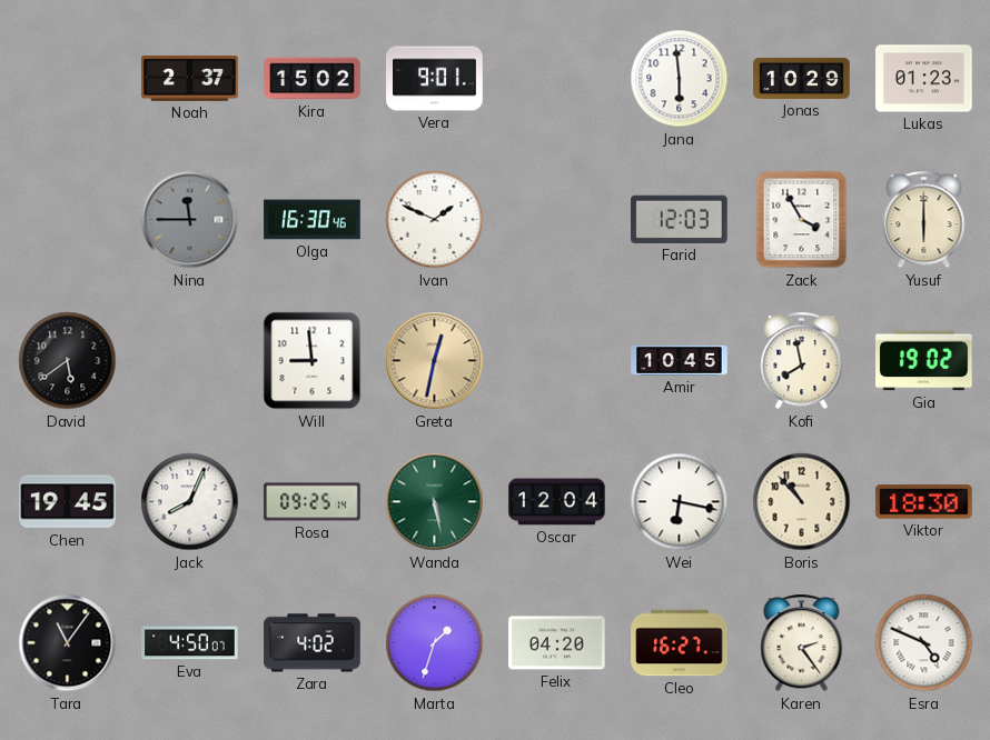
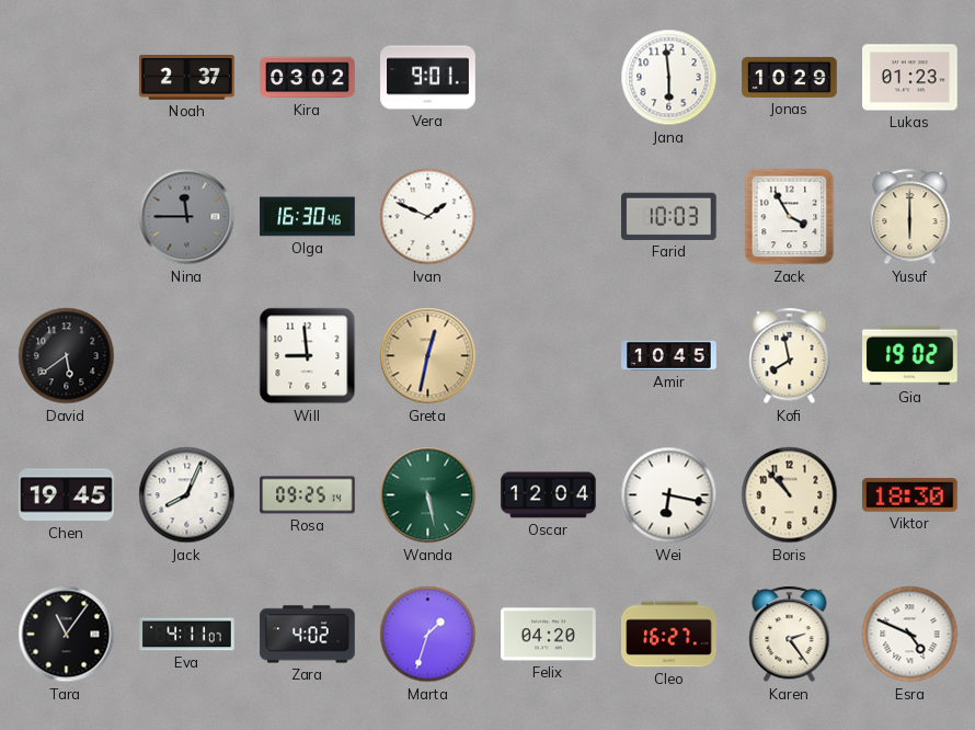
Kira: 15:02 -> 03:02 (308, 78)
Farid: 12:03 -> 10:03 (669, 216)
Eva: 4:50 -> 4:11 (187, 635)
